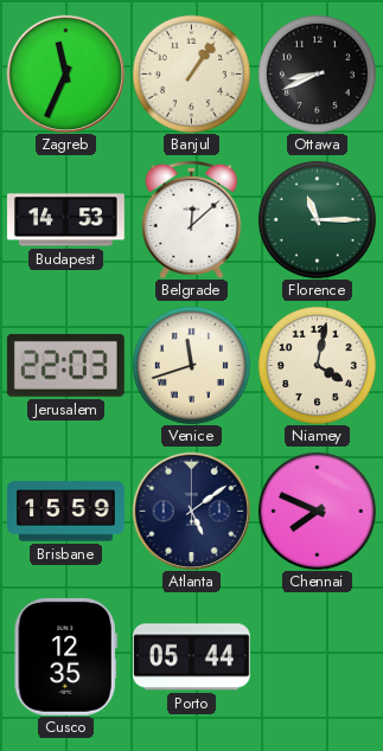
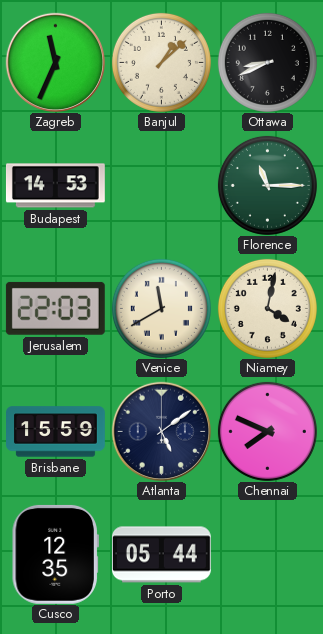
Banjul: 1:06 -> 1:08 (161, 62)
Belgrade: 12:08 -> none (192, 219)
Venice: 11:42 -> 11:40 (161, 308)
